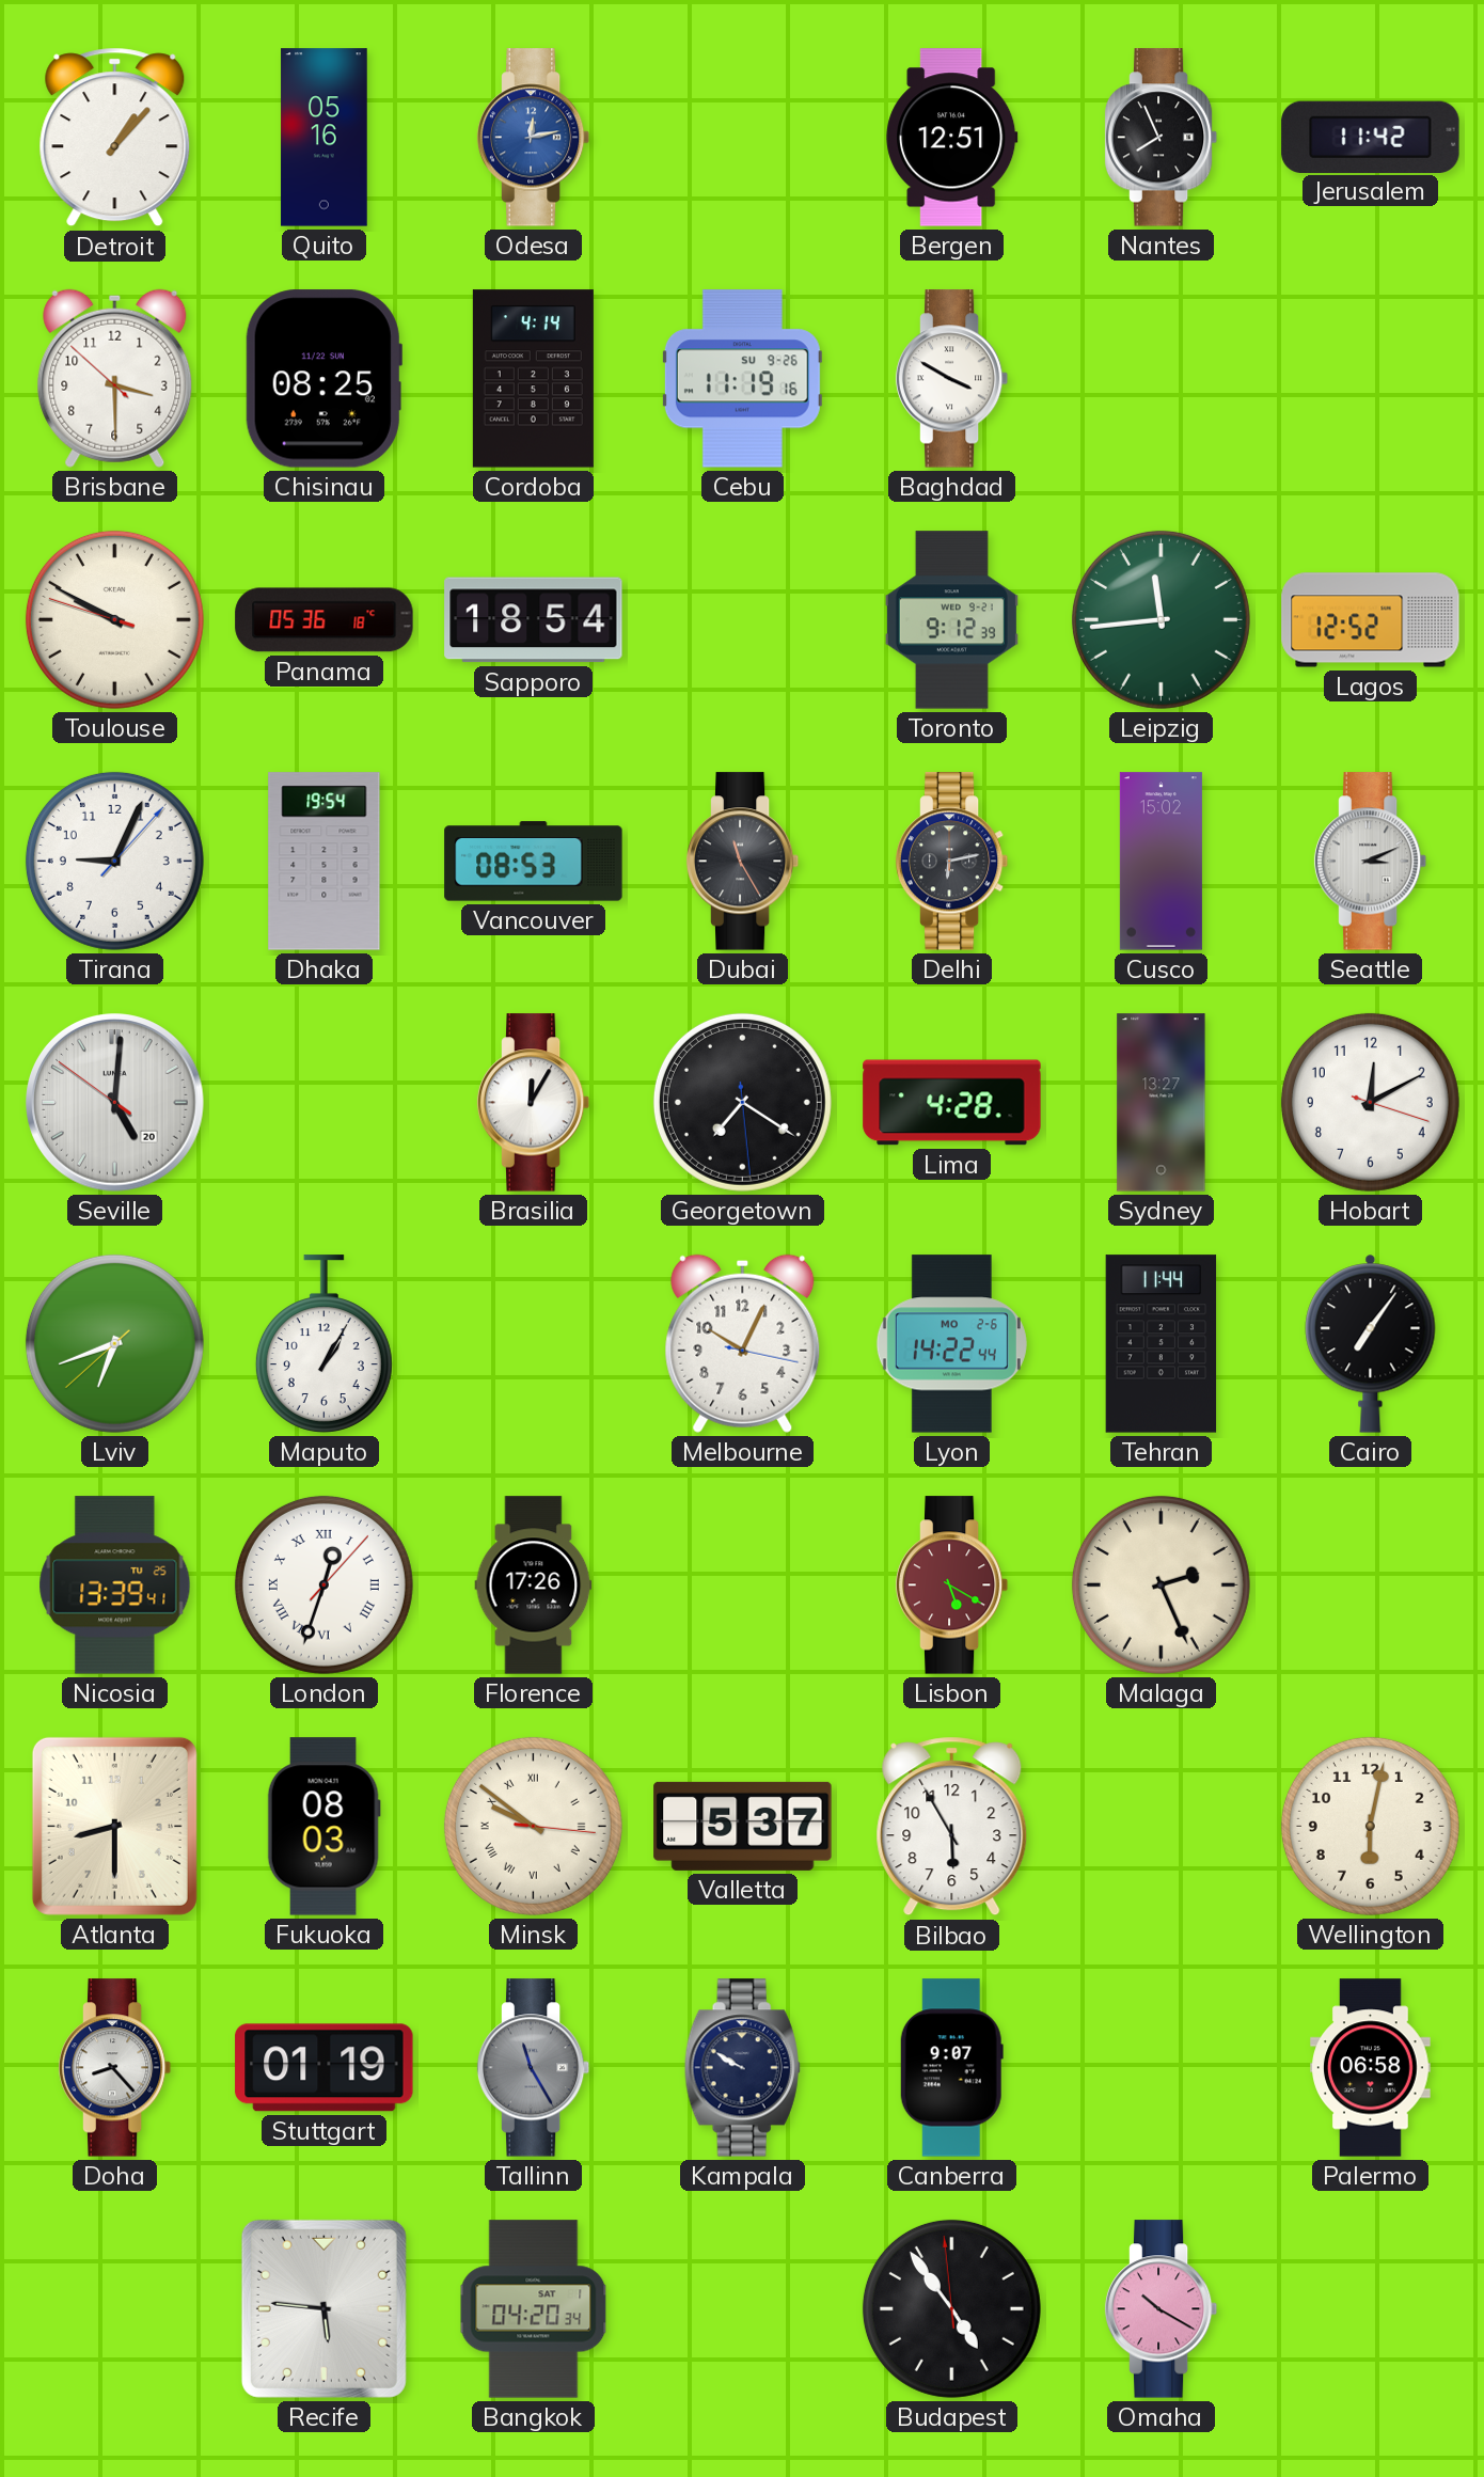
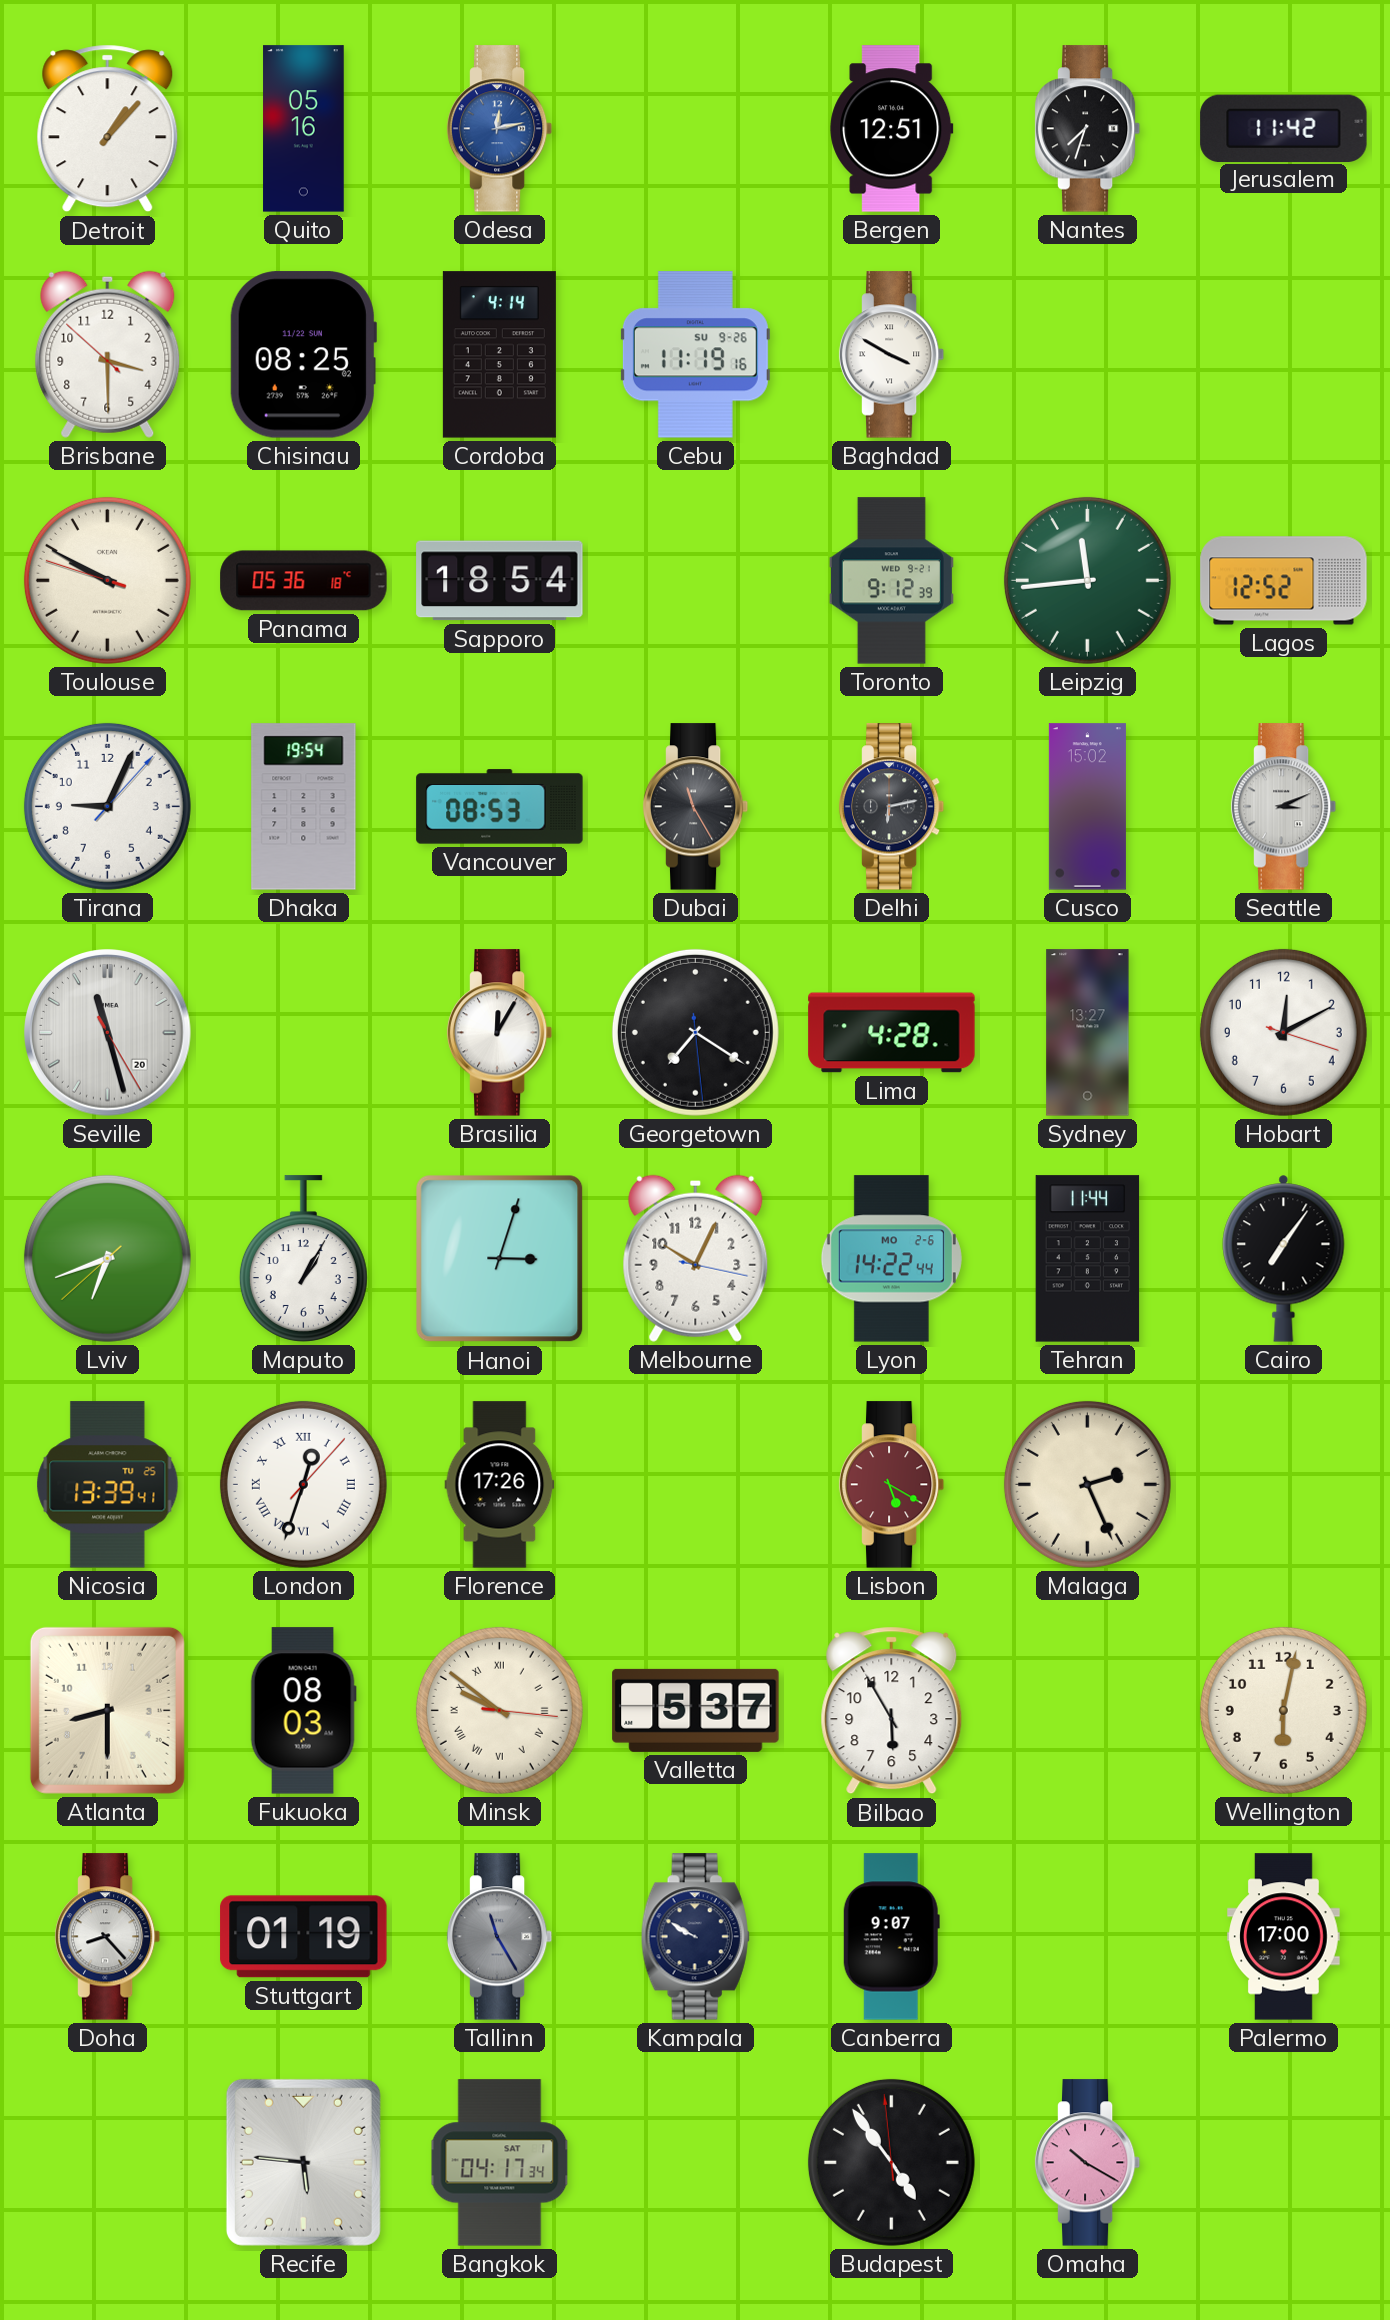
Nantes: 7:56 -> 7:33 (1088, 129)
Seville: 5:00 -> 11:27 (108, 1033)
Hanoi: none -> 3:03 (500, 1259)
Palermo: 06:58 -> 17:00 (1284, 1937)
Bangkok: 04:20 -> 04:17 (500, 2163)
